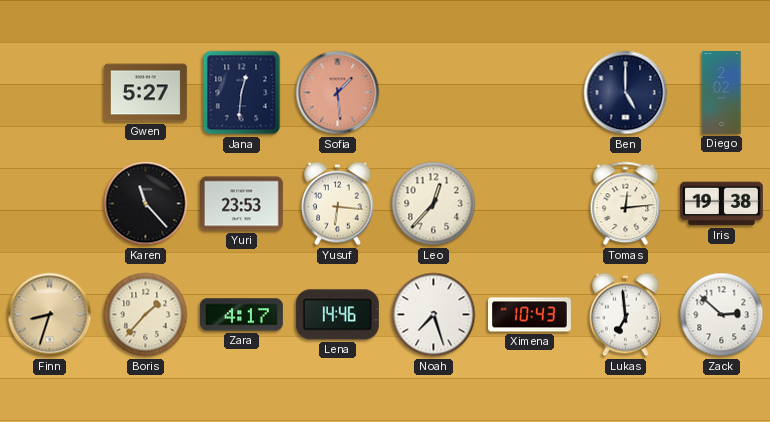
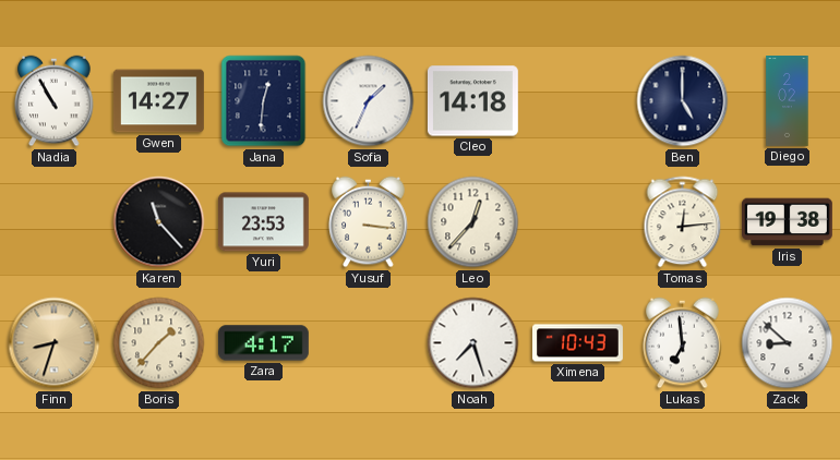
Nadia: none -> 10:55 (55, 101)
Gwen: 5:27 -> 14:27 (158, 101)
Sofia: 1:29 -> 1:34 (369, 101)
Sofia dial: salmon -> white (369, 101)
Cleo: none -> 14:18 (472, 101)
Yusuf: 6:16 -> 3:16 (369, 222)
Lena: 14:46 -> none (337, 315)
Zack: 2:52 -> 8:52 (788, 343)
